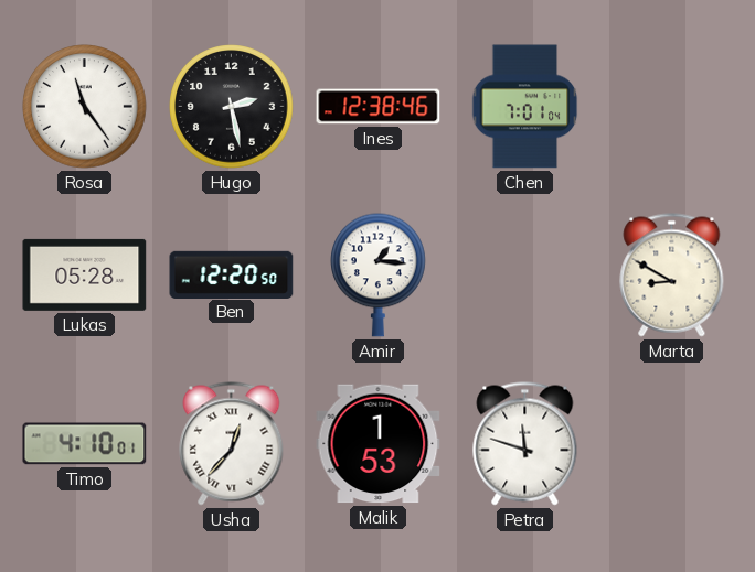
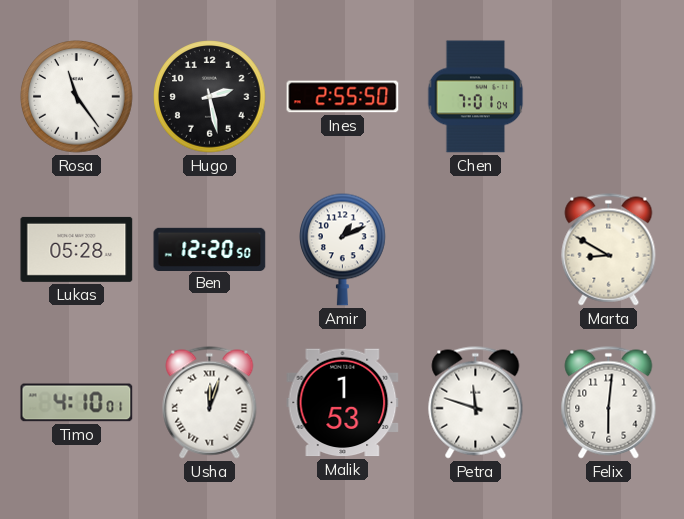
Ines: 12:38 -> 2:55 (343, 97)
Amir: 1:16 -> 1:11 (343, 249)
Usha: 12:37 -> 12:03 (210, 403)
Felix: none -> 6:01 (609, 403)
